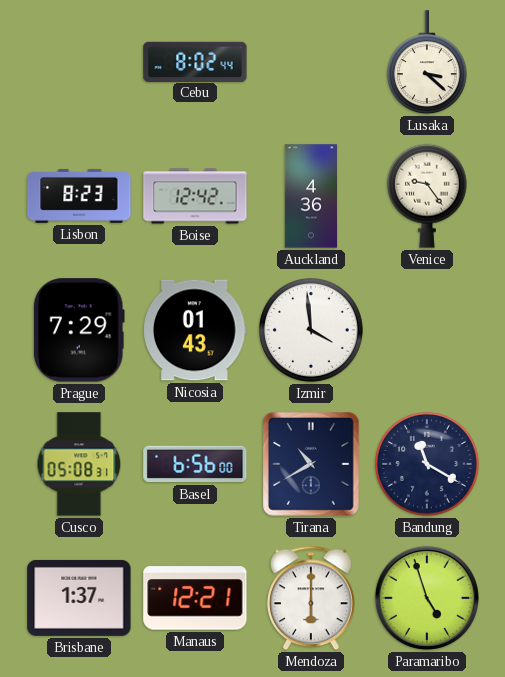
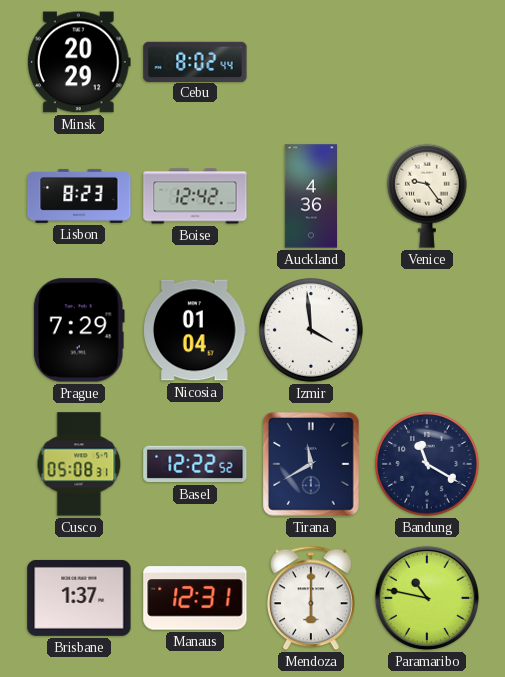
Minsk: none -> 20:29 (79, 62)
Lusaka: 3:22 -> none (427, 63)
Nicosia: 01:43 -> 01:04 (195, 330)
Basel: 6:56 -> 12:22 (195, 464)
Tirana: 10:40 -> 11:40 (311, 465)
Manaus: 12:21 -> 12:31 (195, 598)
Paramaribo: 4:57 -> 10:47 (427, 598)
